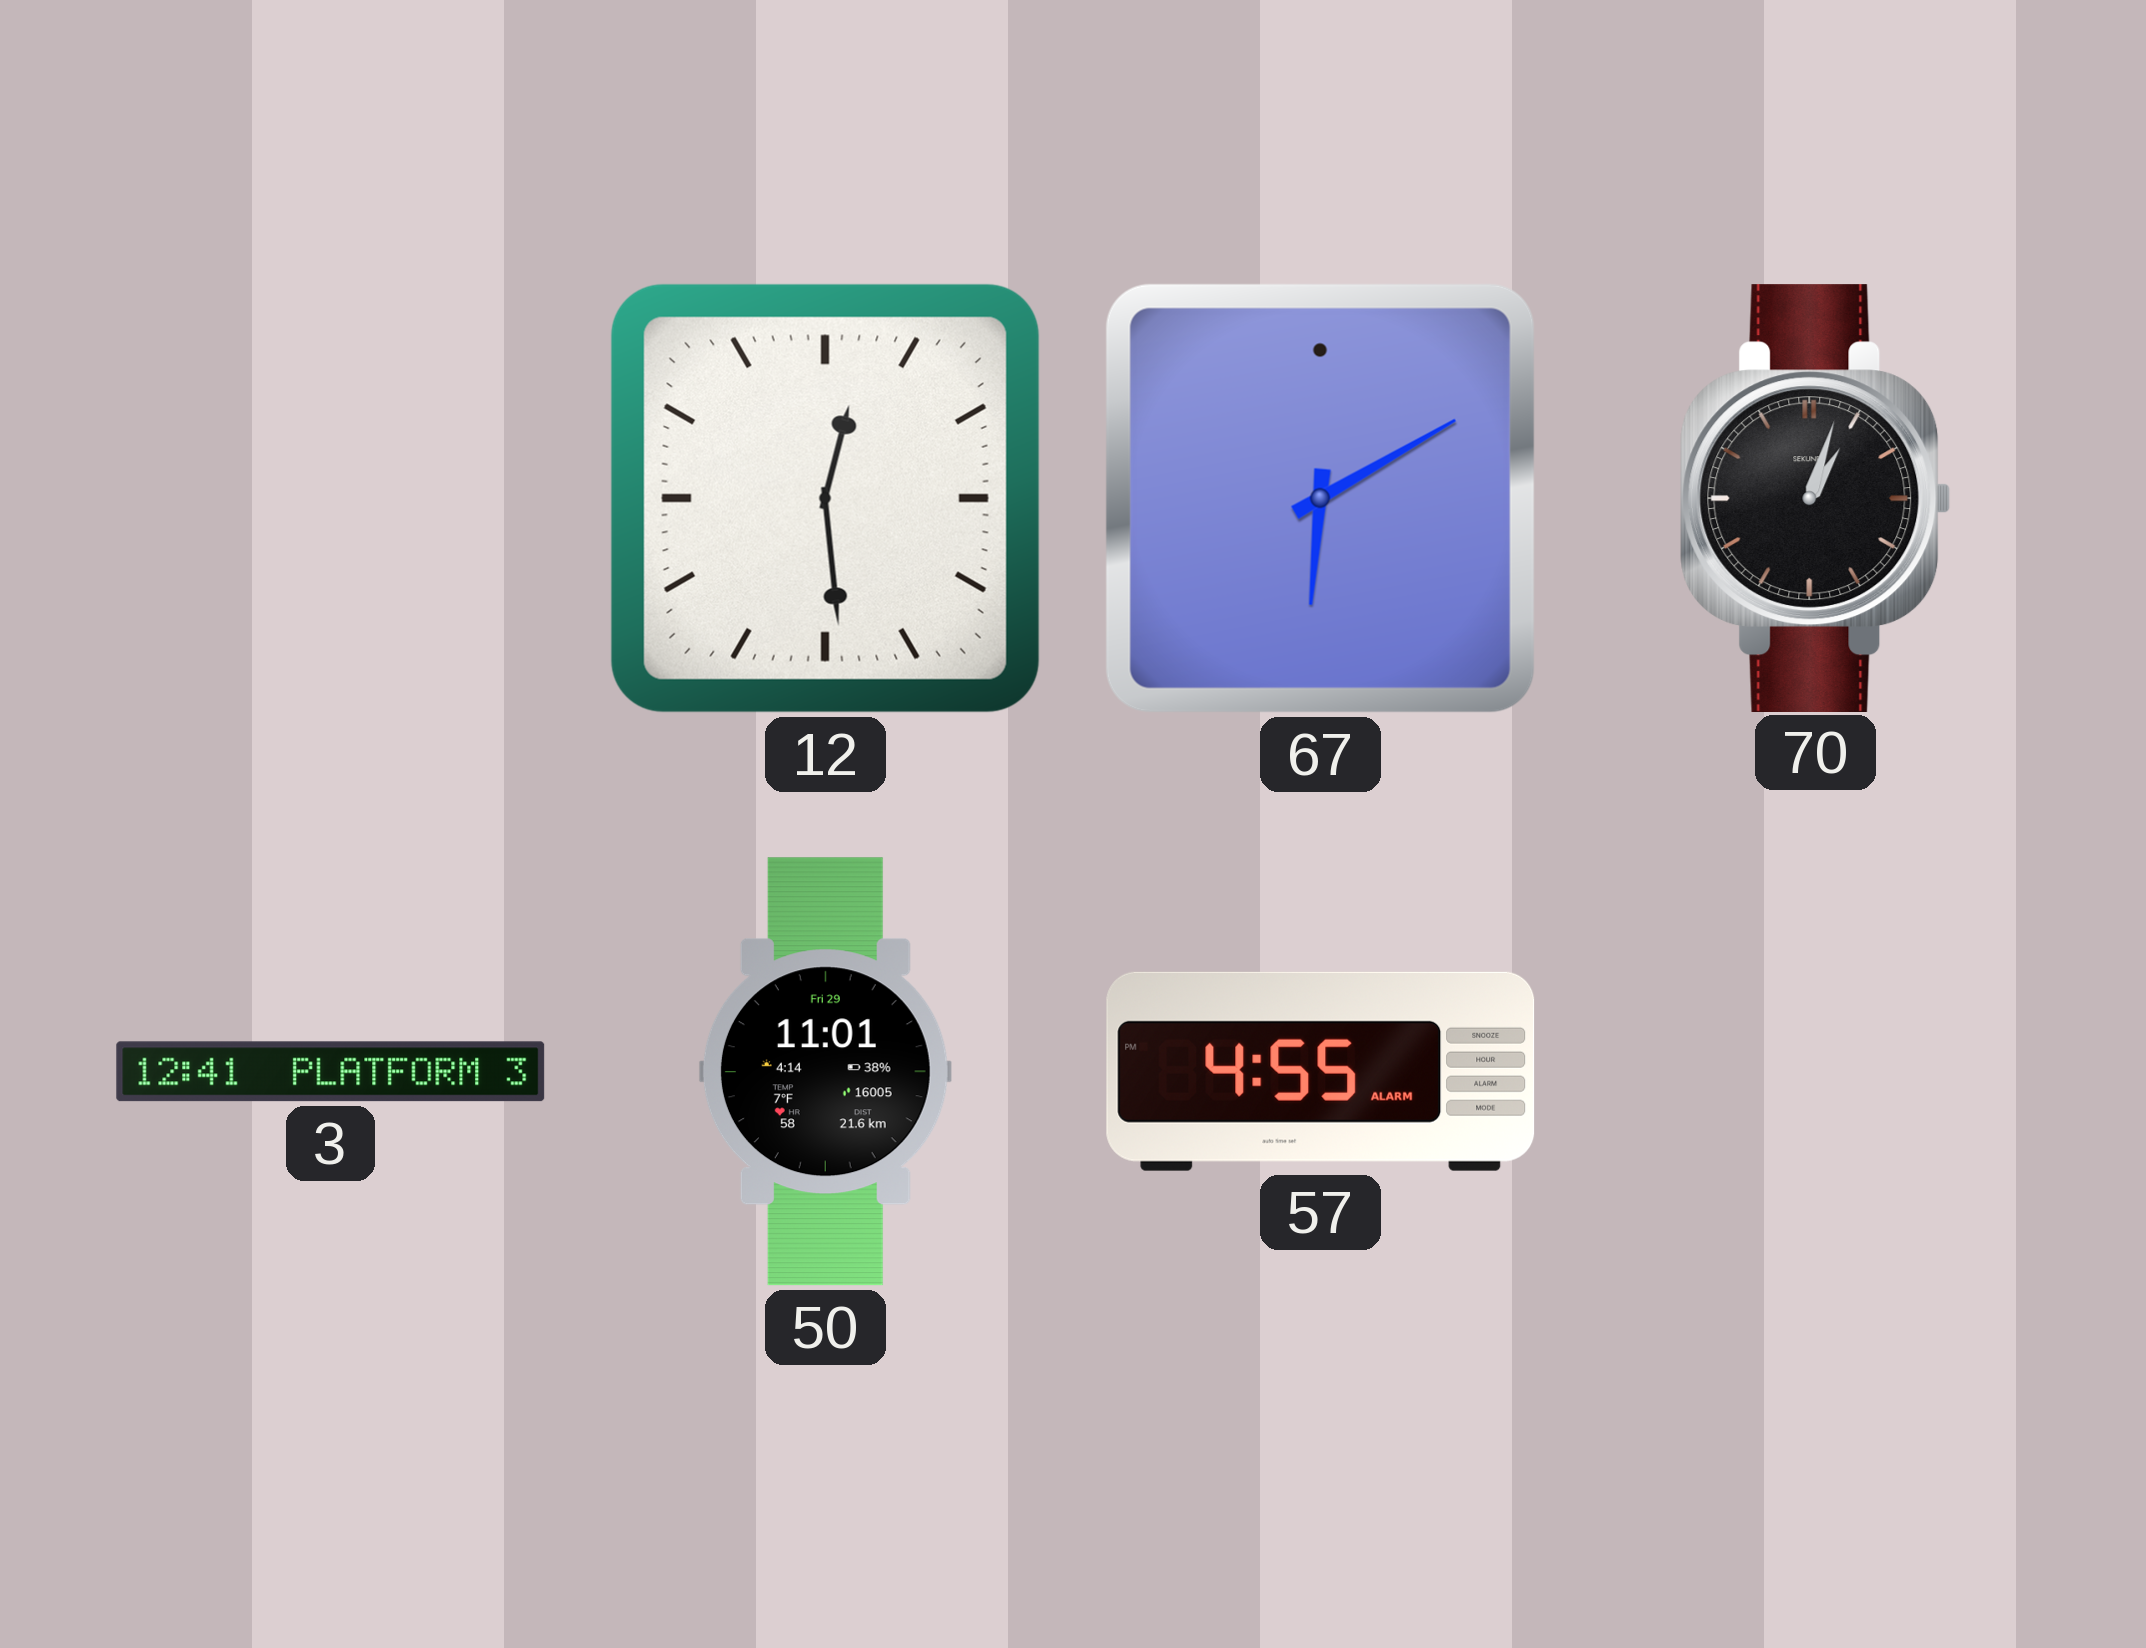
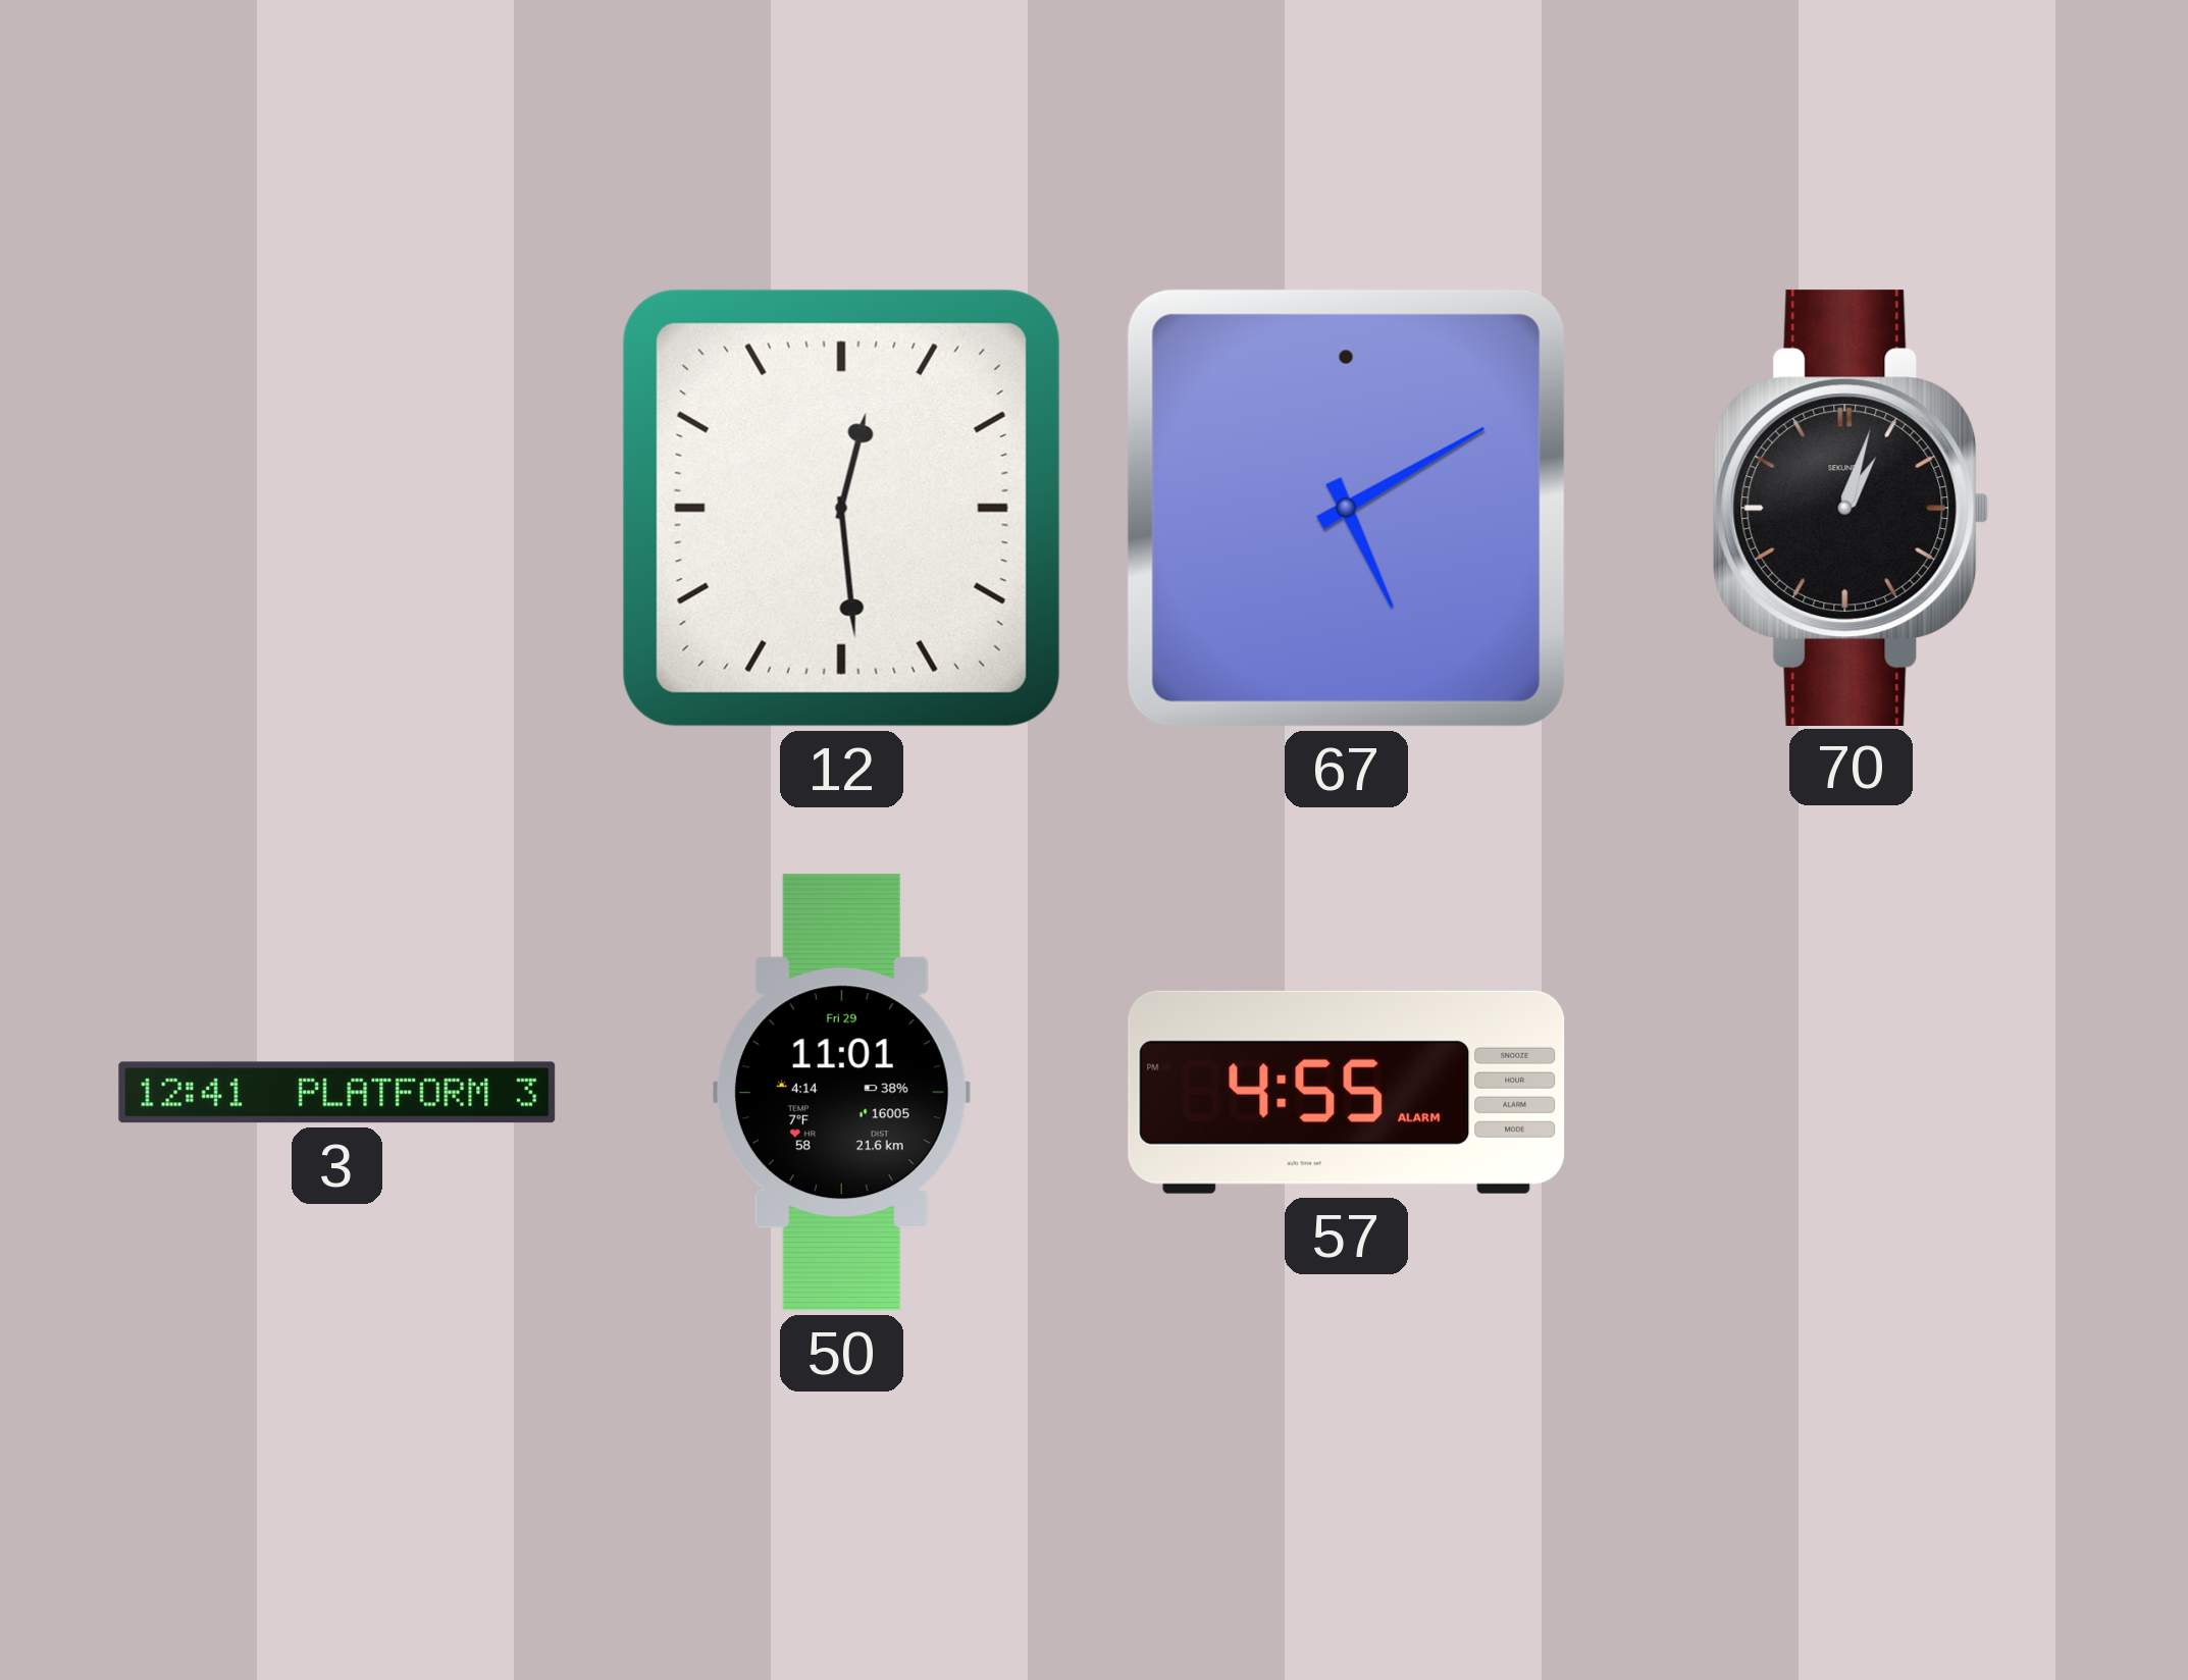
67: 6:10 -> 5:10 (1346, 508)
